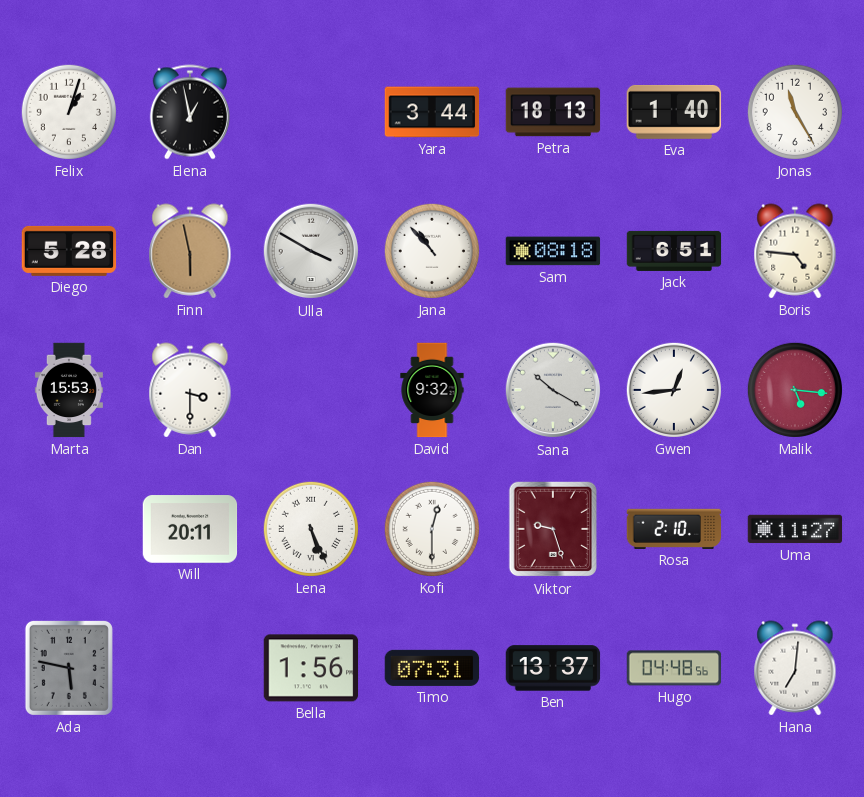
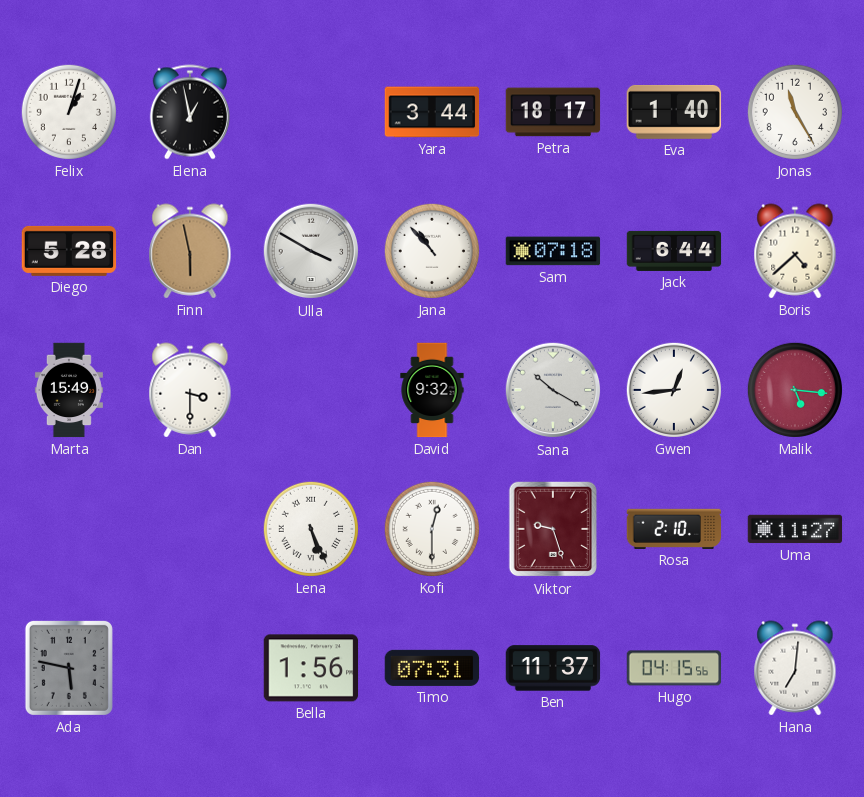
Petra: 18:13 -> 18:17 (553, 112)
Sam: 08:18 -> 07:18 (553, 251)
Jack: 6:51 -> 6:44 (674, 251)
Boris: 4:46 -> 4:38 (795, 251)
Marta: 15:53 -> 15:49 (69, 390)
Will: 20:11 -> none (190, 529)
Ben: 13:37 -> 11:37 (553, 668)
Hugo: 04:48 -> 04:15 (674, 668)
